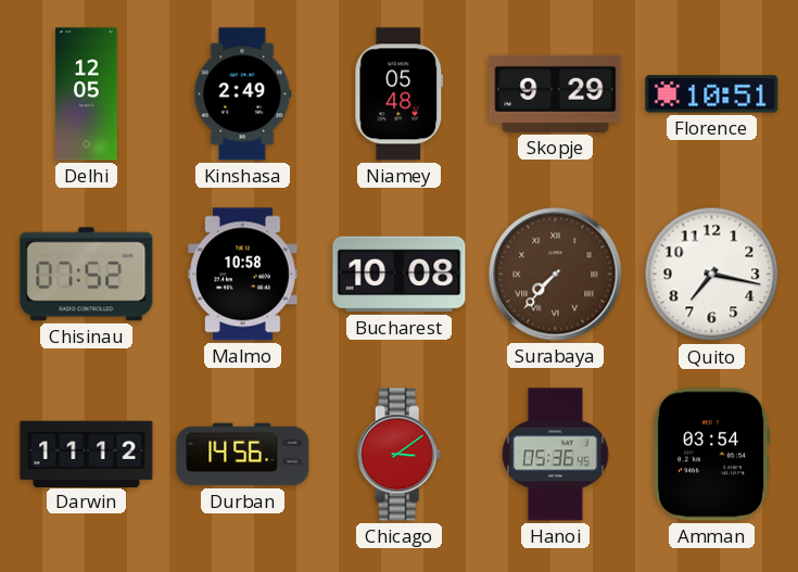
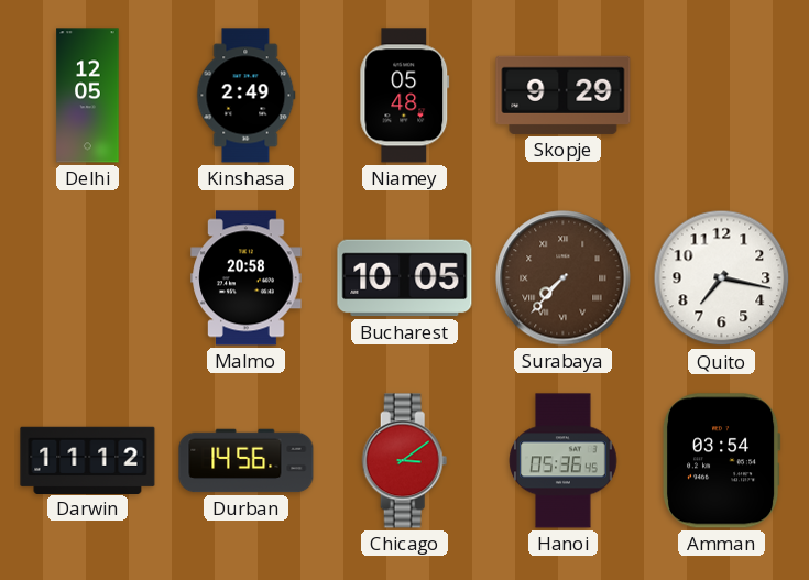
Florence: 10:51 -> none (712, 94)
Chisinau: 07:52 -> none (87, 275)
Malmo: 10:58 -> 20:58 (247, 278)
Bucharest: 10:08 -> 10:05 (405, 278)
